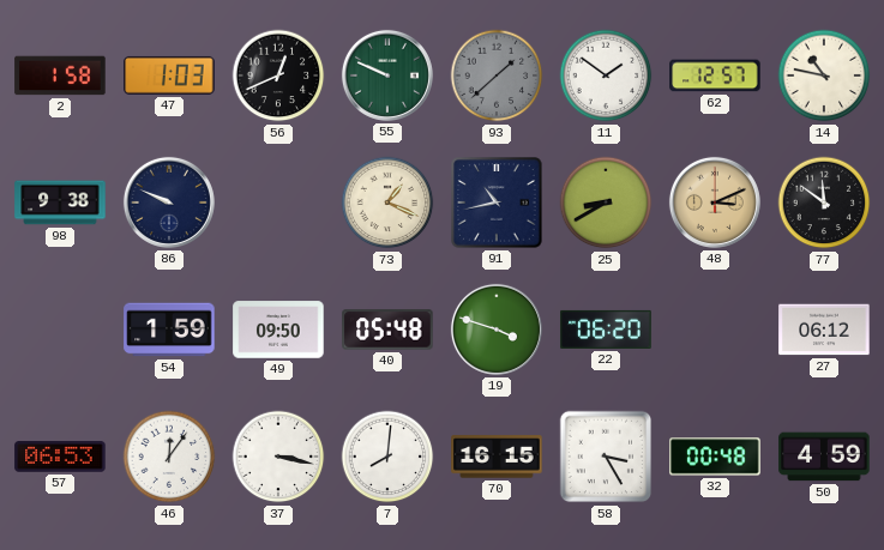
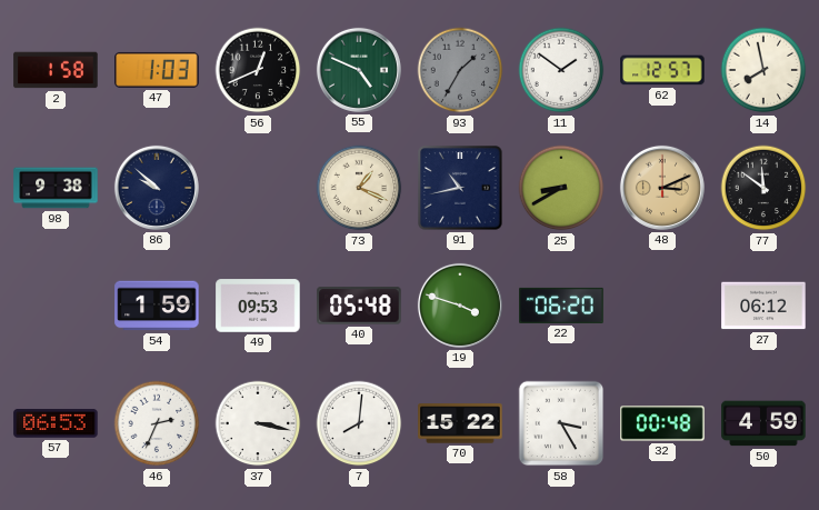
55: 9:49 -> 4:49 (359, 70)
93: 1:38 -> 1:35 (460, 70)
14: 10:47 -> 7:58 (763, 70)
86: 9:49 -> 9:52 (157, 188)
49: 09:50 -> 09:53 (258, 306)
46: 12:06 -> 2:34 (157, 423)
70: 16:15 -> 15:22 (460, 423)
